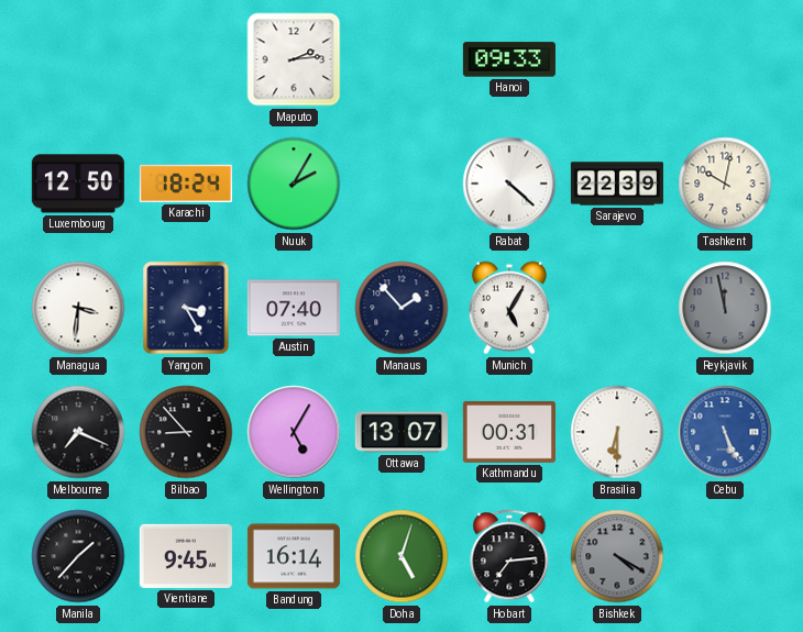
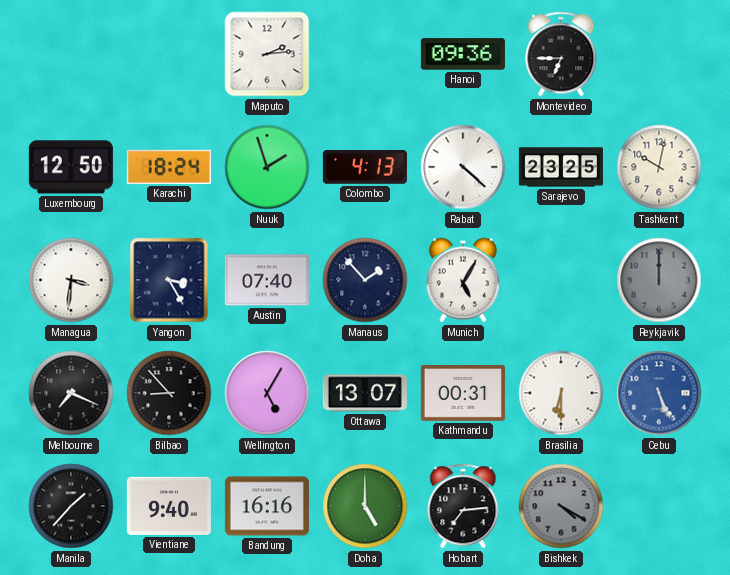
Hanoi: 09:33 -> 09:36 (463, 54)
Montevideo: none -> 6:45 (561, 54)
Nuuk: 2:05 -> 1:57 (267, 167)
Colombo: none -> 4:13 (365, 168)
Sarajevo: 22:39 -> 23:25 (561, 167)
Reykjavik: 11:58 -> 12:00 (659, 280)
Vientiane: 9:45 -> 9:40 (169, 506)
Bandung: 16:14 -> 16:16 (267, 506)
Doha: 5:03 -> 5:00 (365, 506)
